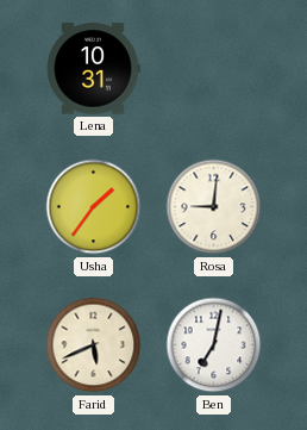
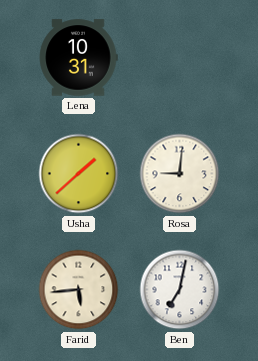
Usha: 1:36 -> 1:38 (79, 174)
Farid: 5:41 -> 5:44 (79, 290)
